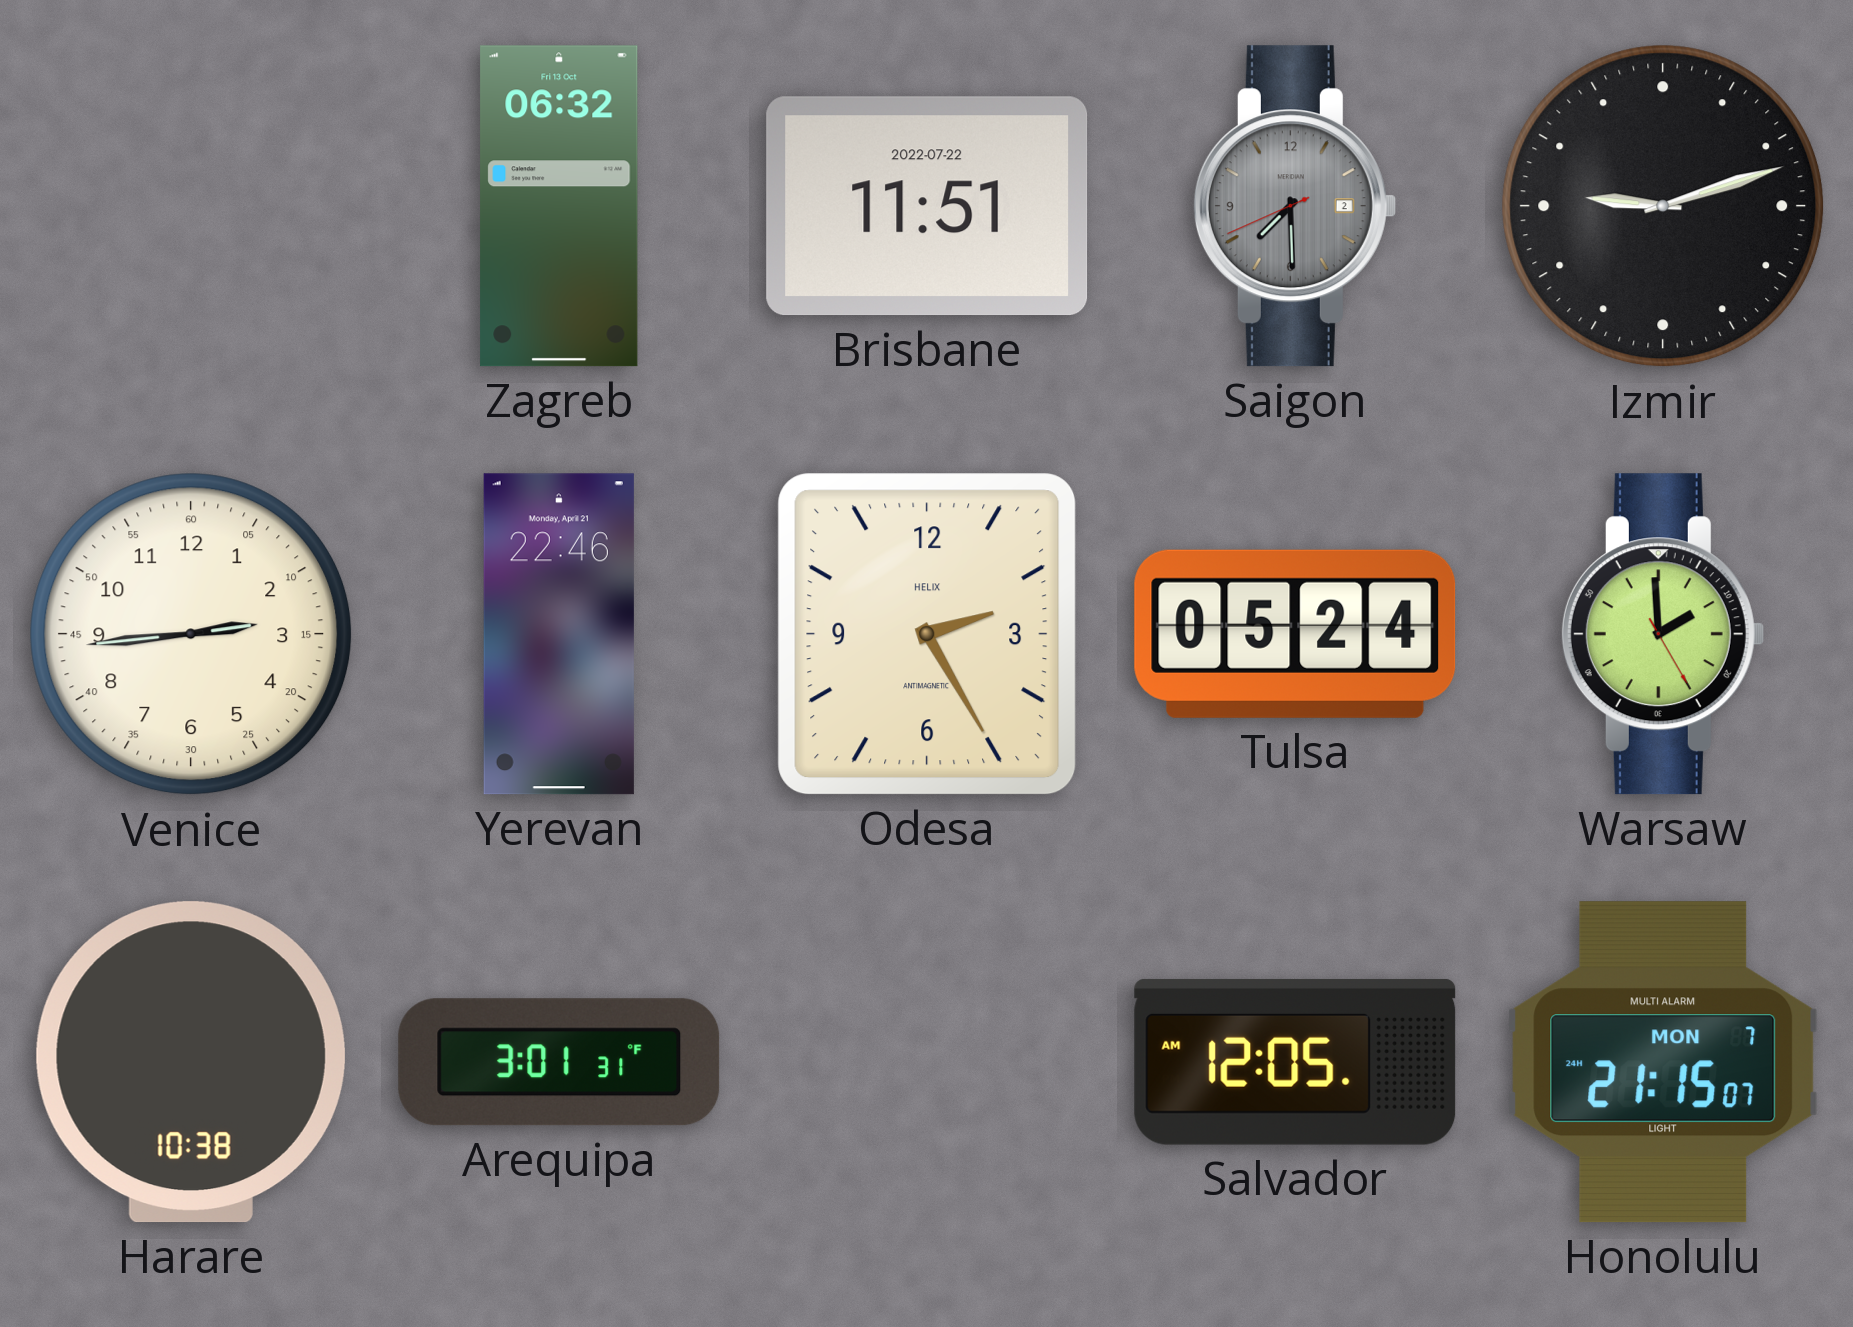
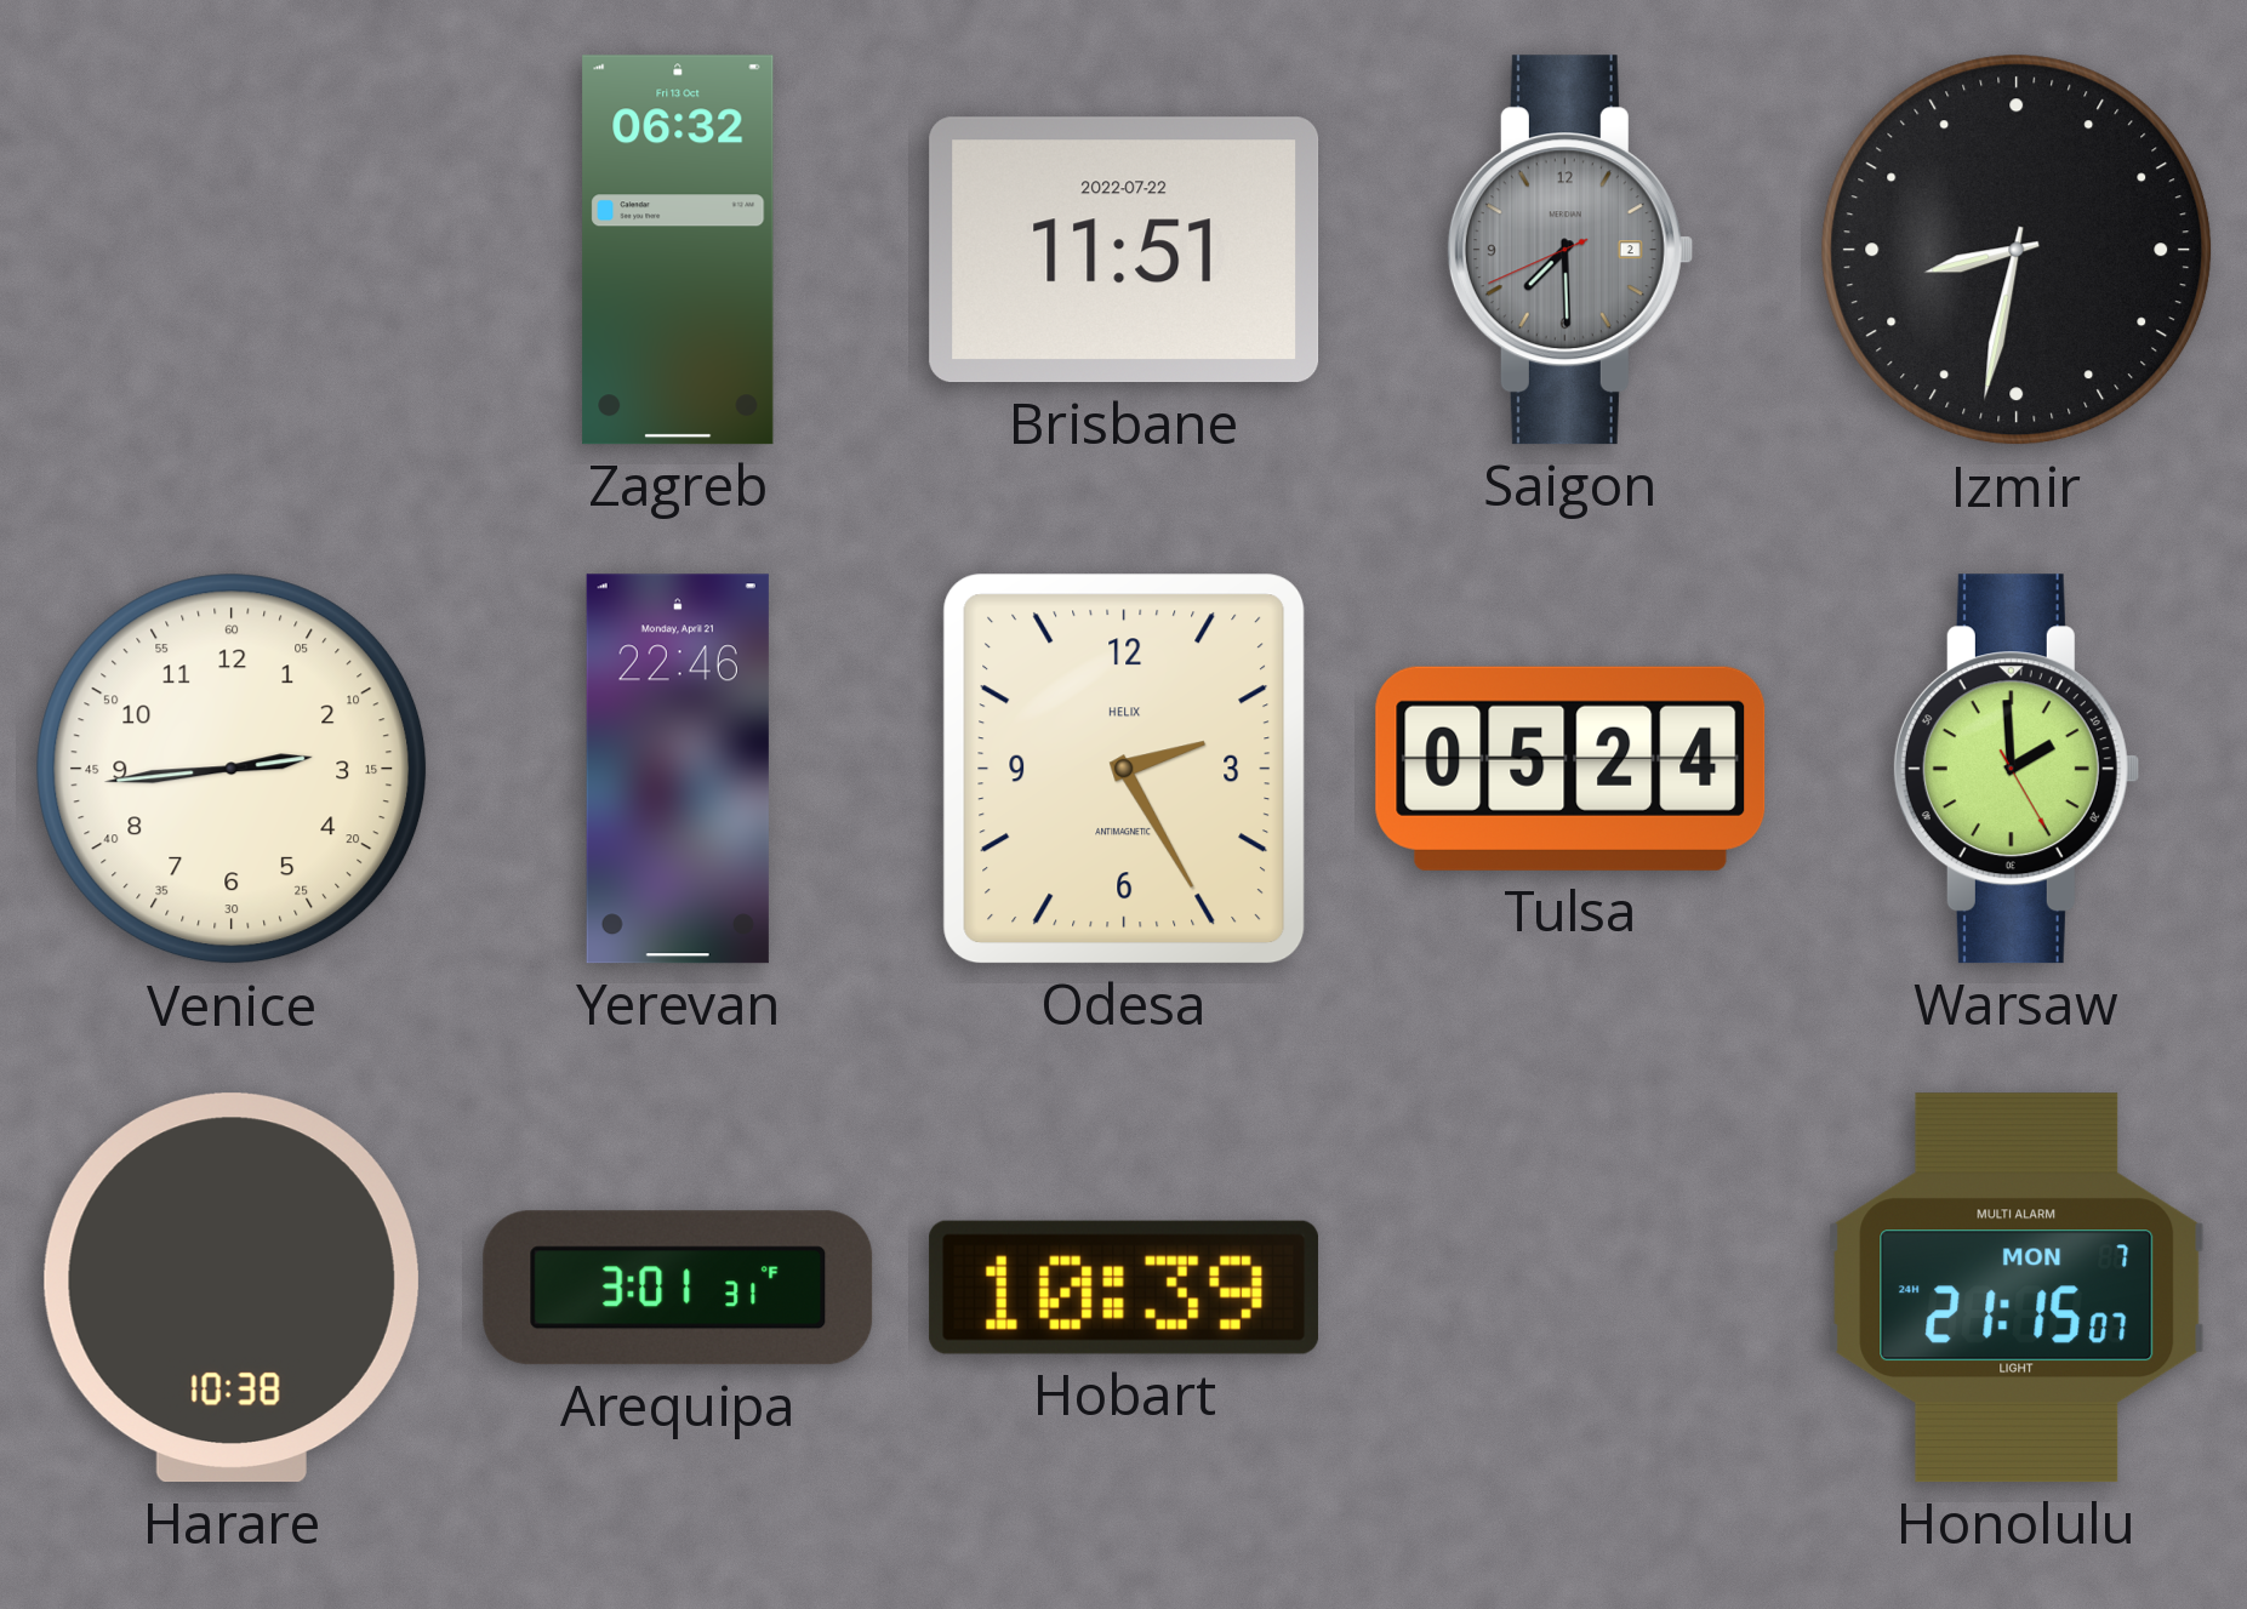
Izmir: 9:12 -> 8:32 (2017, 250)
Hobart: none -> 10:39 (1124, 1288)
Salvador: 12:05 -> none (1295, 1062)
